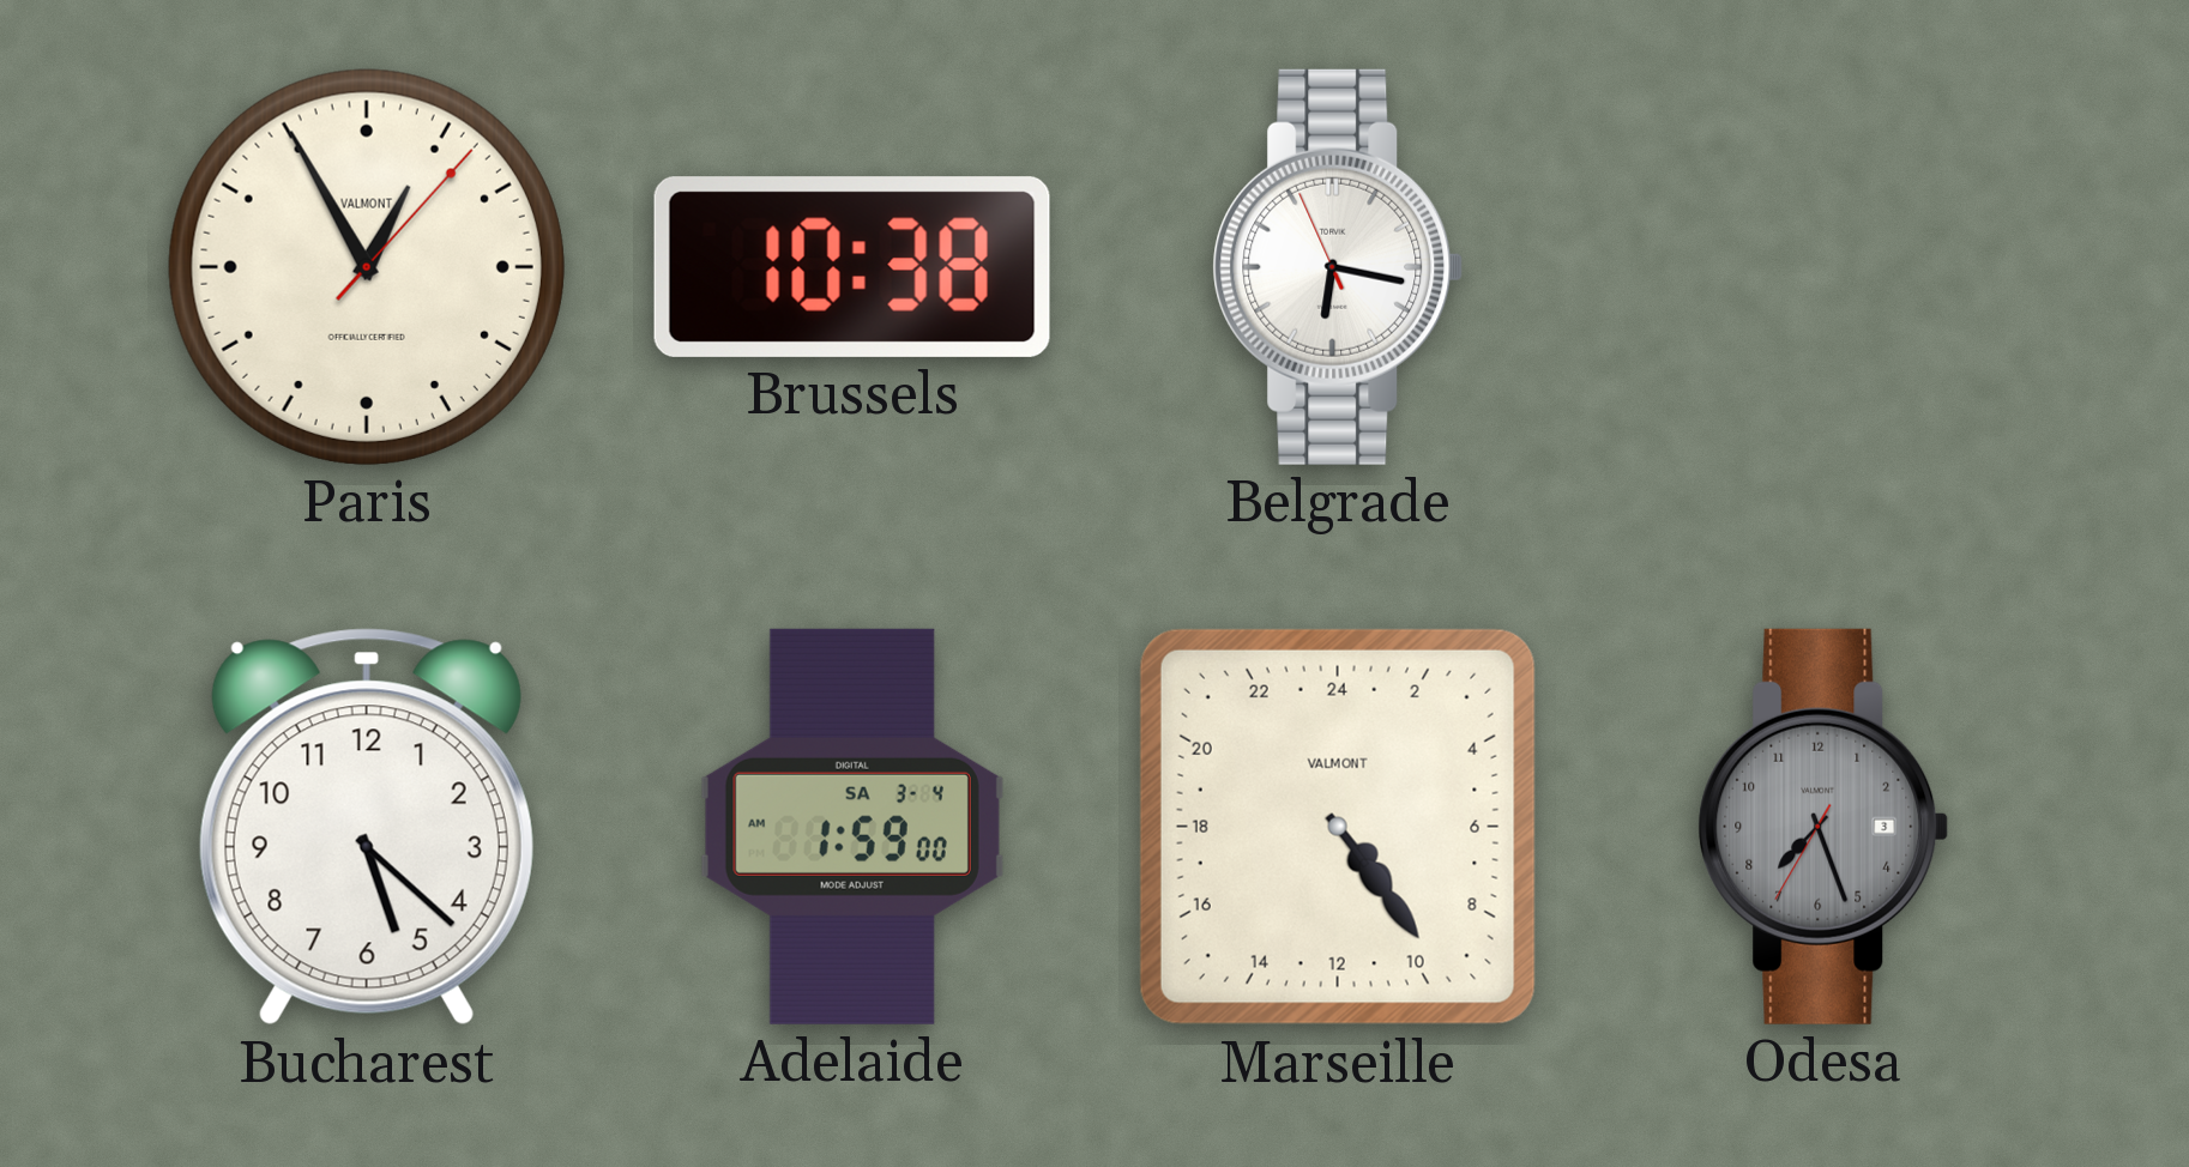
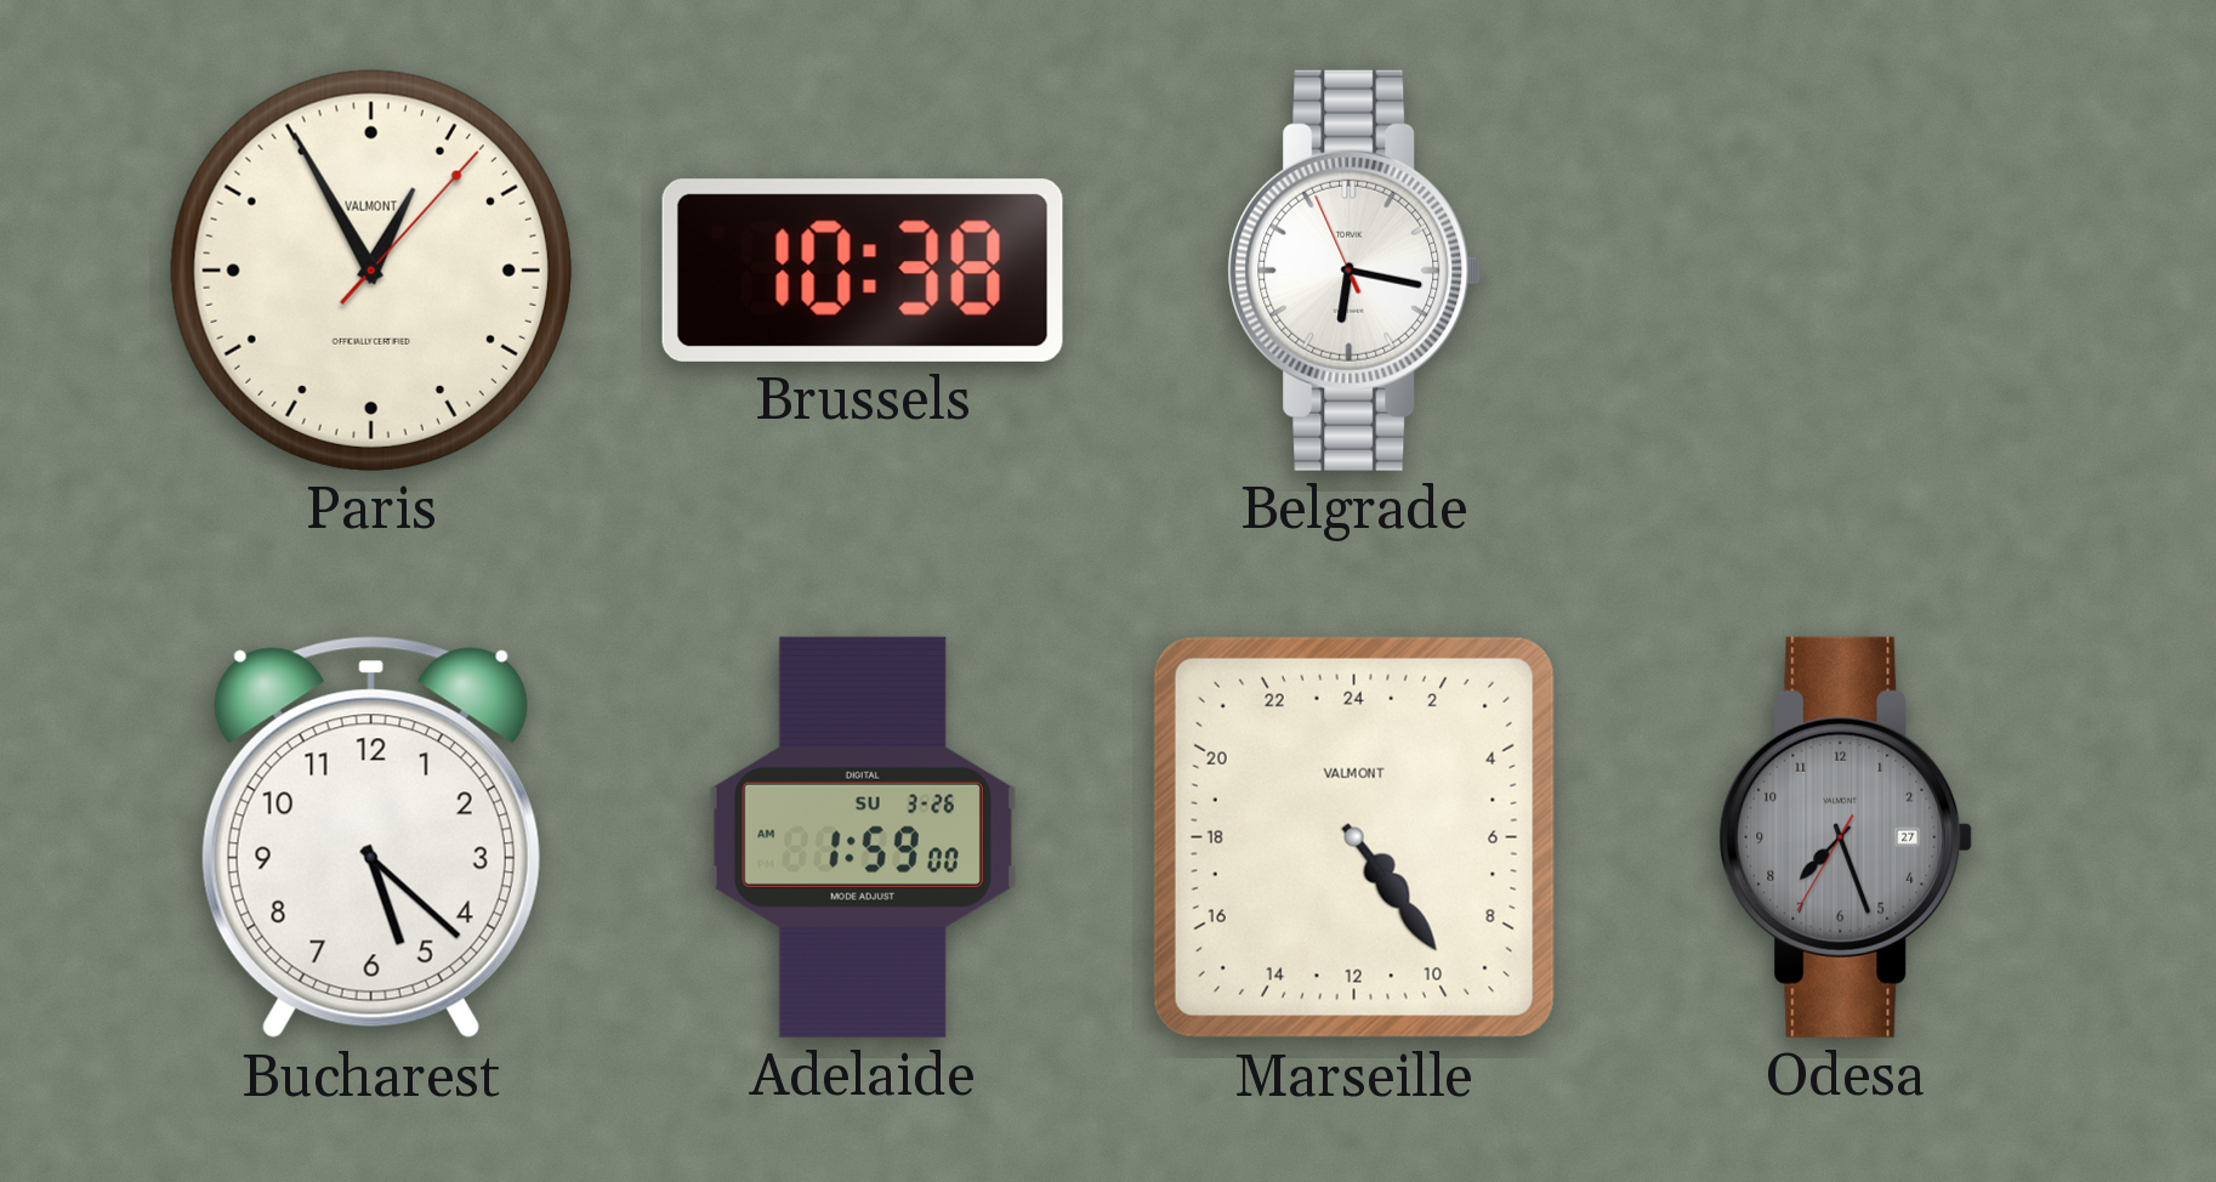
Adelaide date: SA 3-4 -> SU 3-26 (863, 837)
Odesa date: 3 -> 27 (1846, 837)
